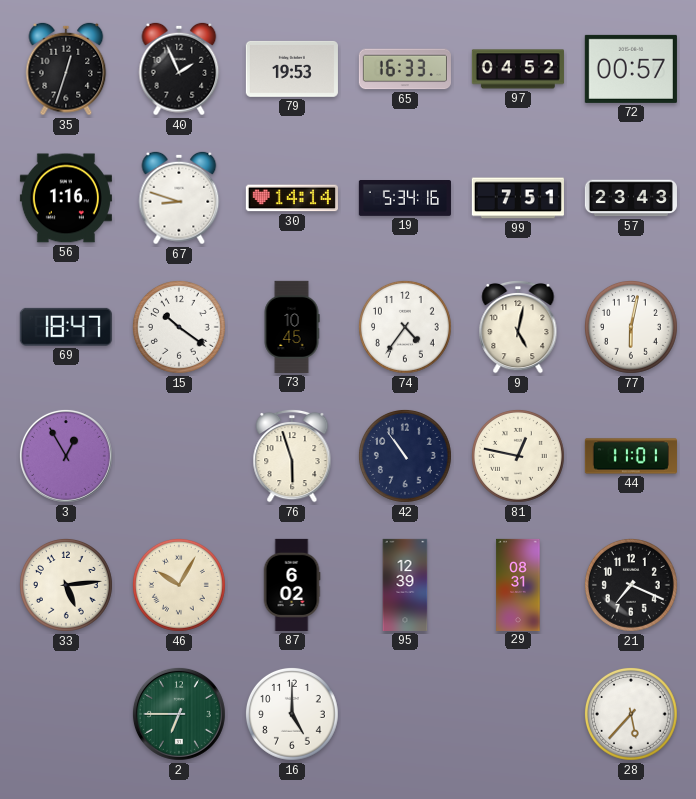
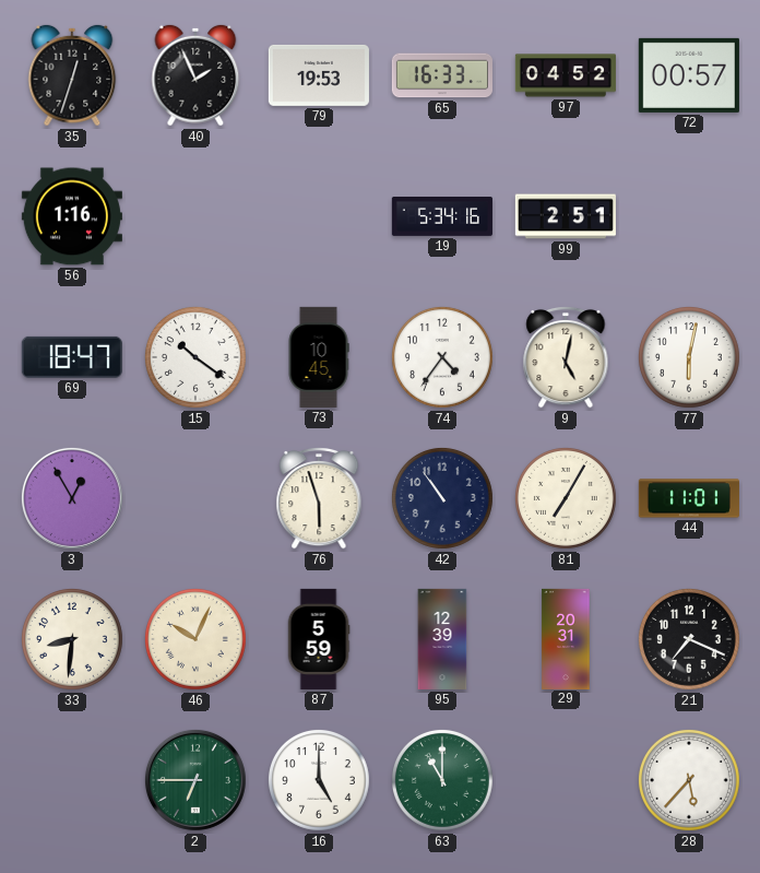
67: 8:48 -> none (179, 198)
30: 14:14 -> none (292, 198)
99: 7:51 -> 2:51 (566, 216)
57: 23:43 -> none (631, 198)
81: 12:47 -> 7:05 (566, 498)
33: 5:14 -> 8:31 (72, 639)
46: 10:05 -> 10:04 (195, 639)
87: 6:02 -> 5:59 (319, 639)
29: 08:31 -> 20:31 (566, 638)
63: none -> 11:00 (442, 780)
